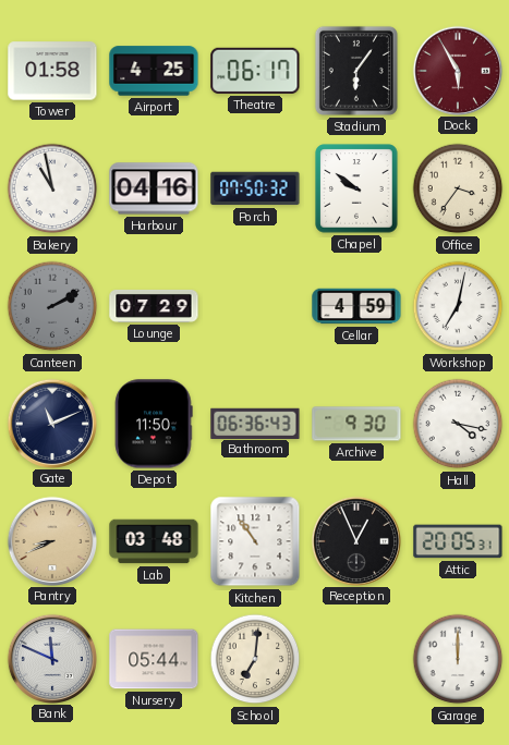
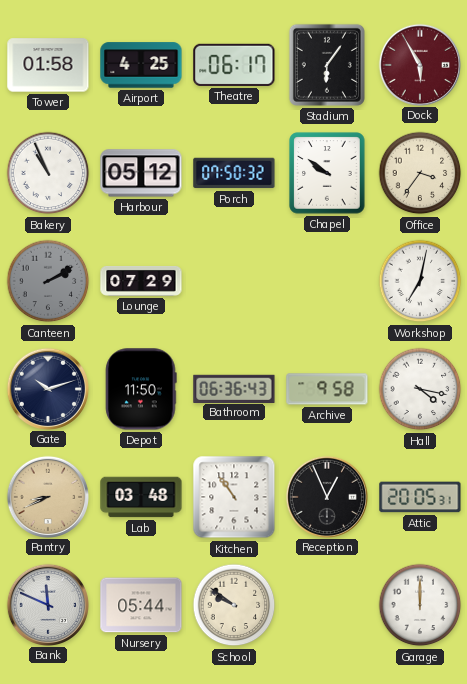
Bakery: 10:58 -> 10:56 (48, 173)
Harbour: 04:16 -> 05:12 (141, 173)
Cellar: 4:59 -> none (356, 306)
Gate: 11:11 -> 10:12 (47, 388)
Archive: 9:30 -> 9:58 (327, 389)
School: 7:01 -> 9:51 (234, 605)
